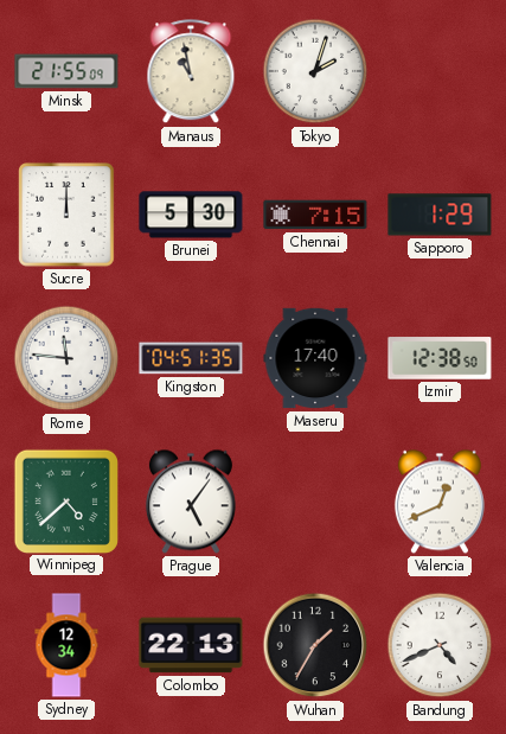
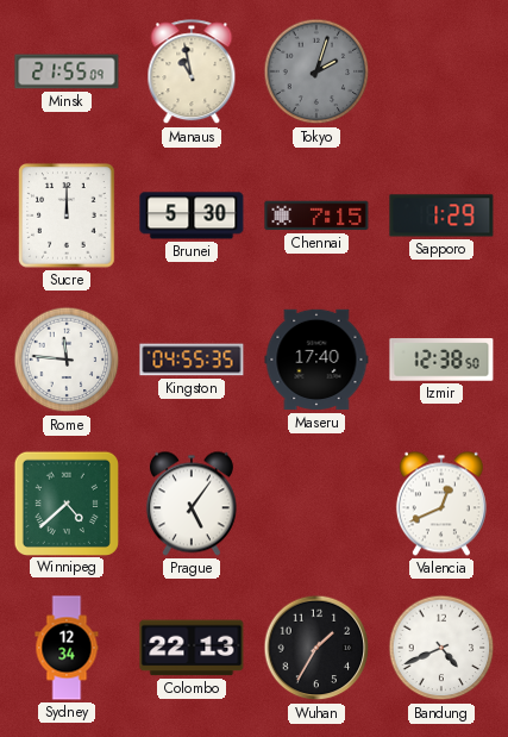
Tokyo dial: white -> grey (316, 71)
Kingston: 04:51 -> 04:55 (192, 360)
